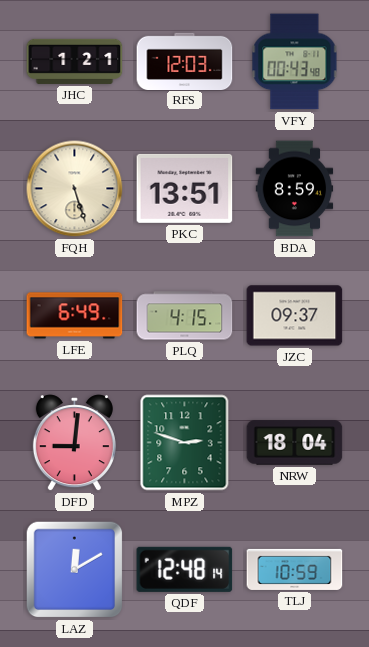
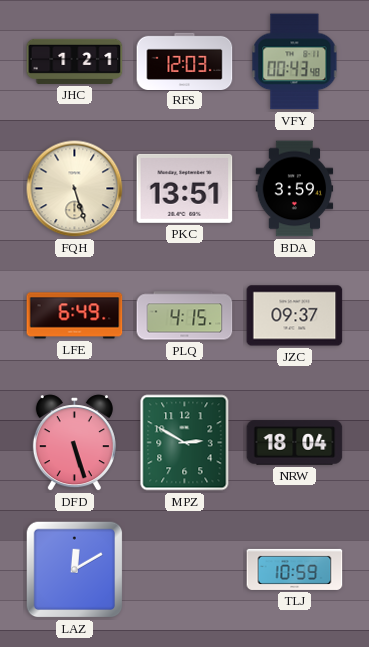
BDA: 8:59 -> 3:59 (295, 189)
DFD: 9:01 -> 5:27 (74, 443)
MPZ: 2:48 -> 2:50 (185, 443)
QDF: 12:48 -> none (185, 569)
